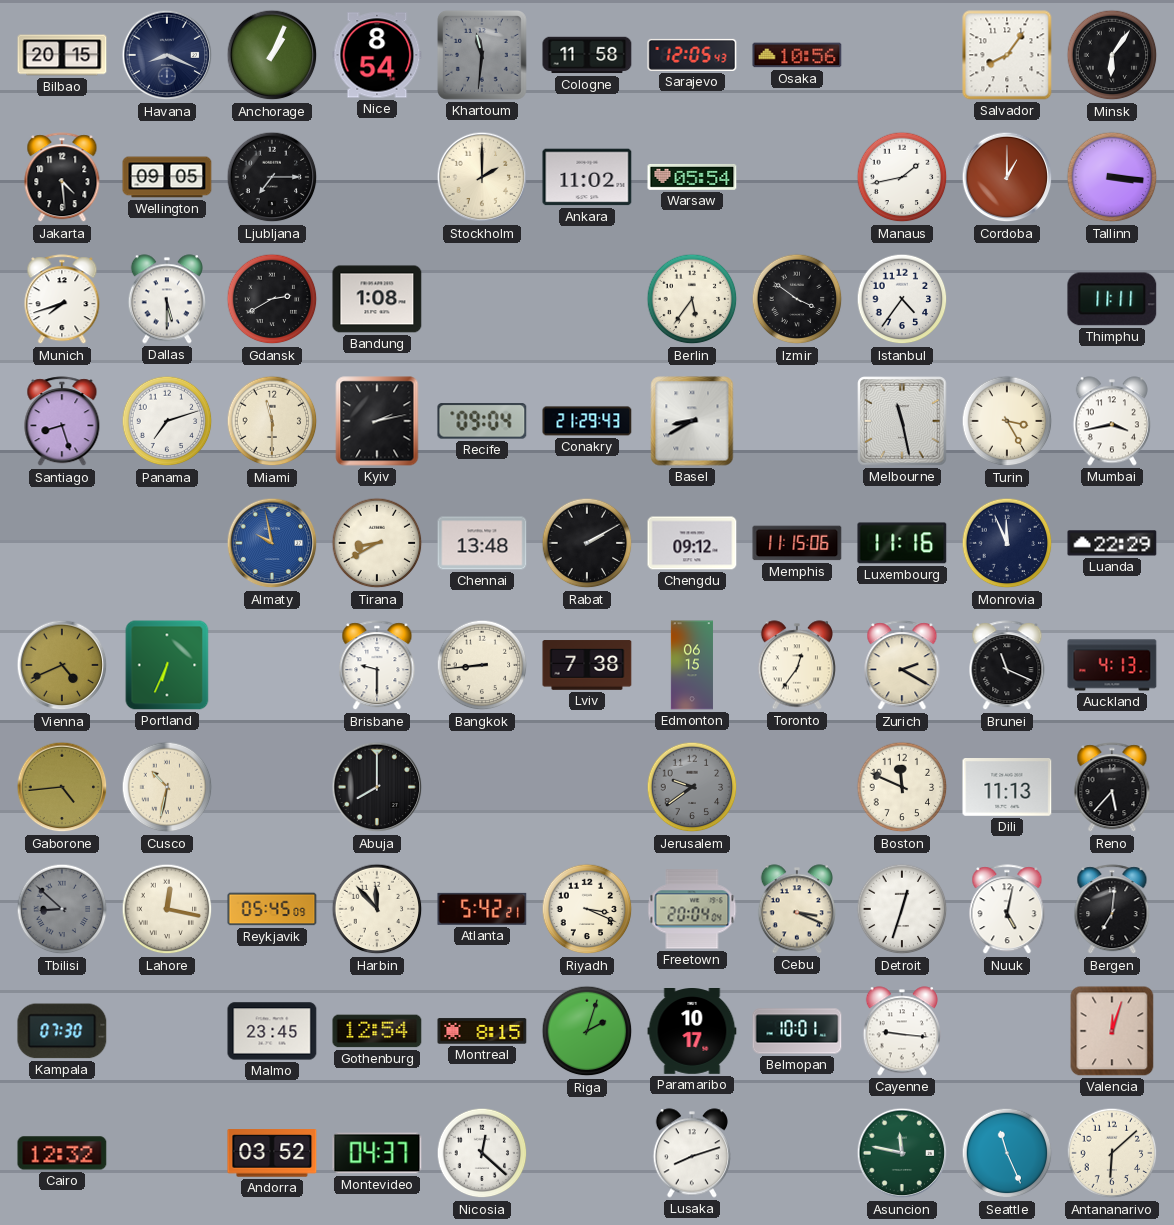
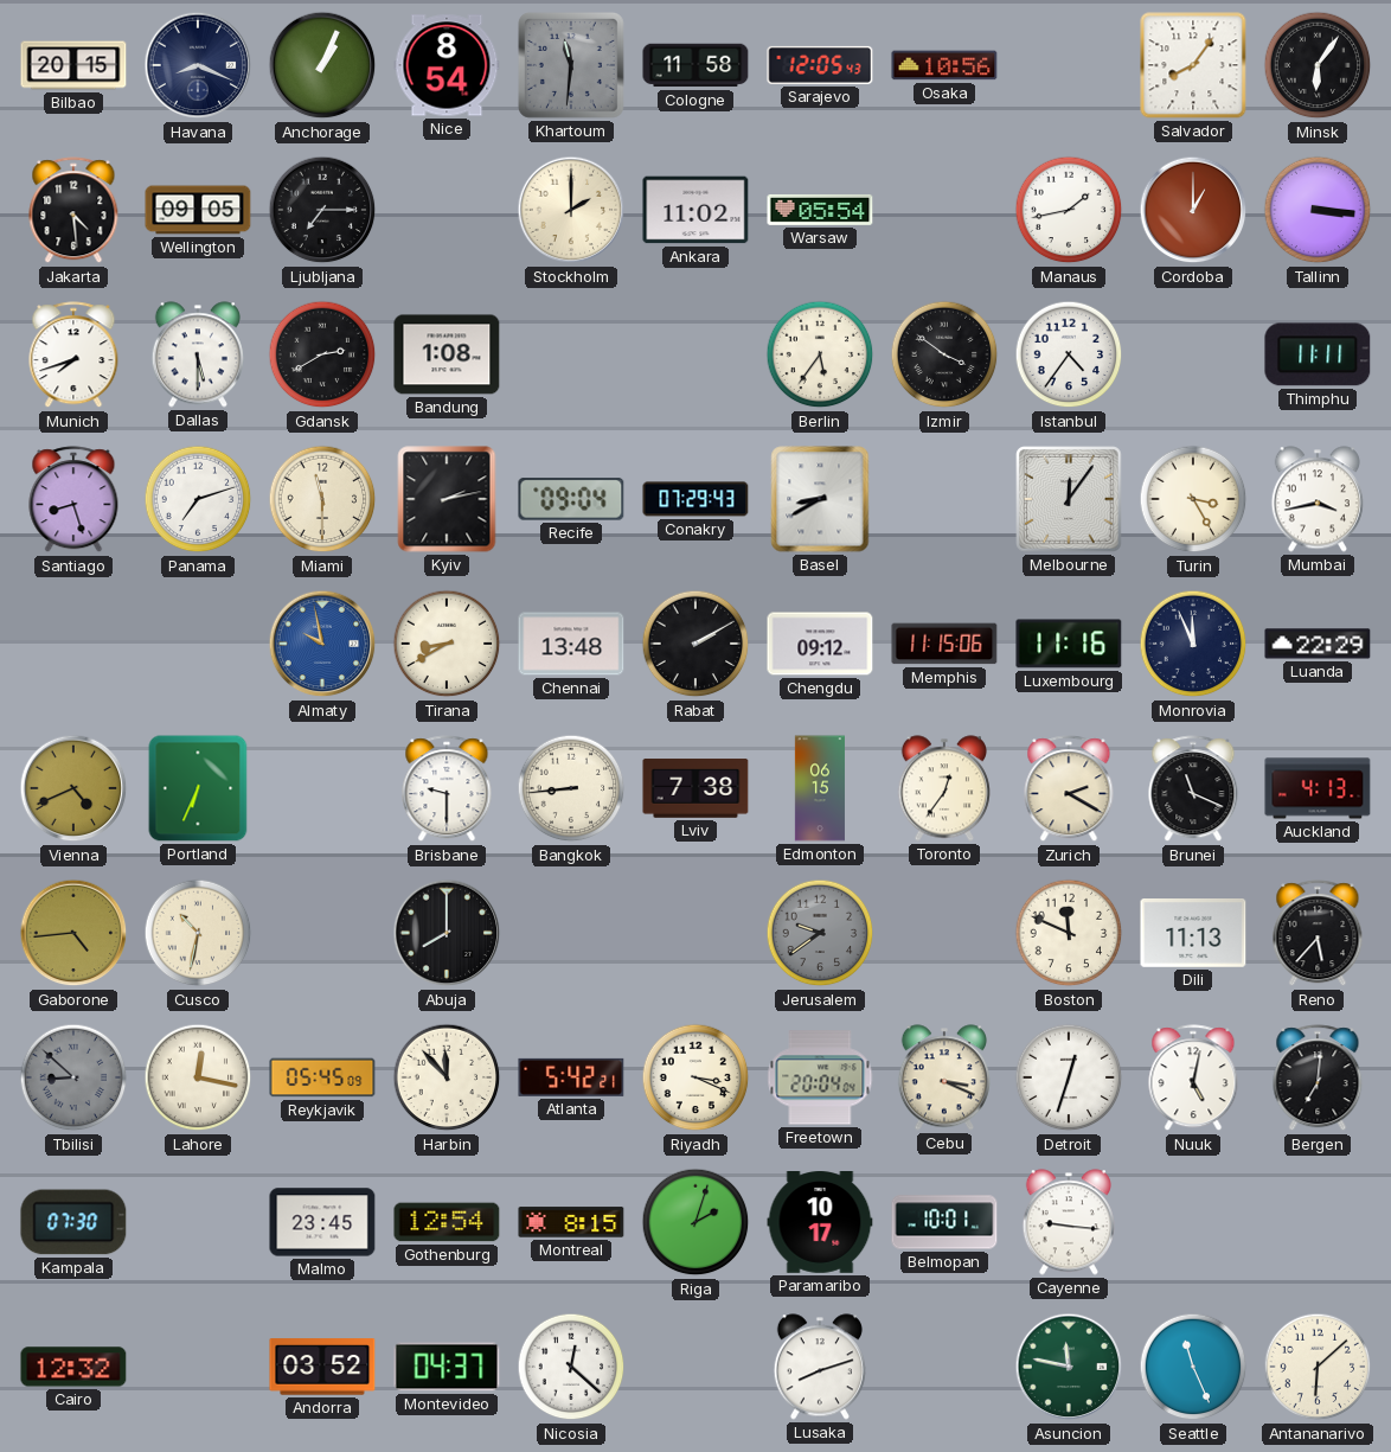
Conakry: 21:29 -> 07:29 (695, 499)
Melbourne: 11:28 -> 12:06 (1069, 499)
Valencia: 12:03 -> none (1112, 1031)
